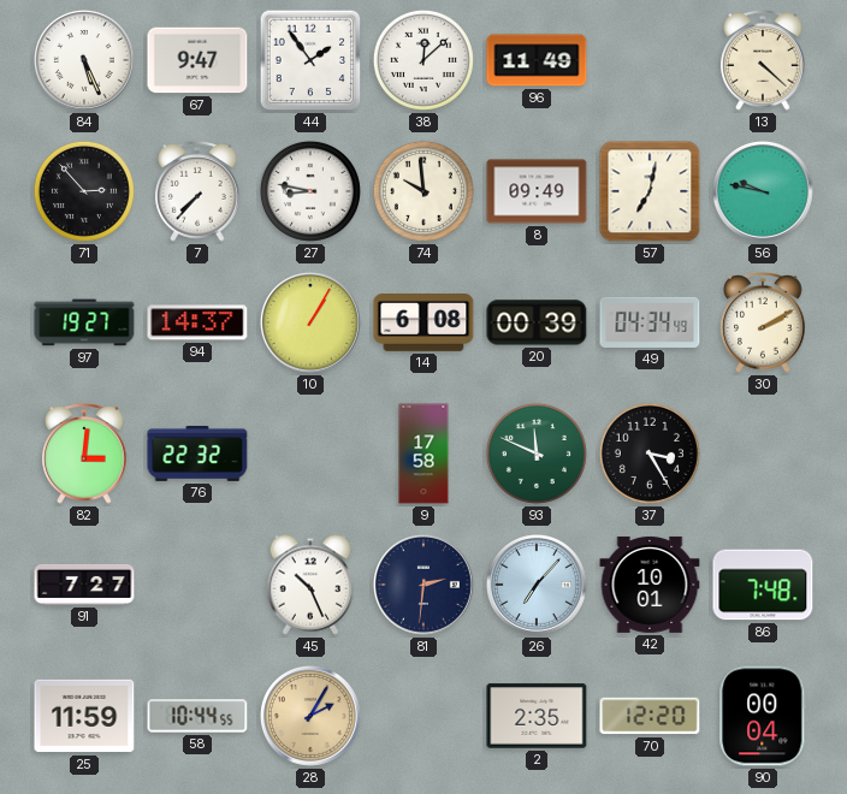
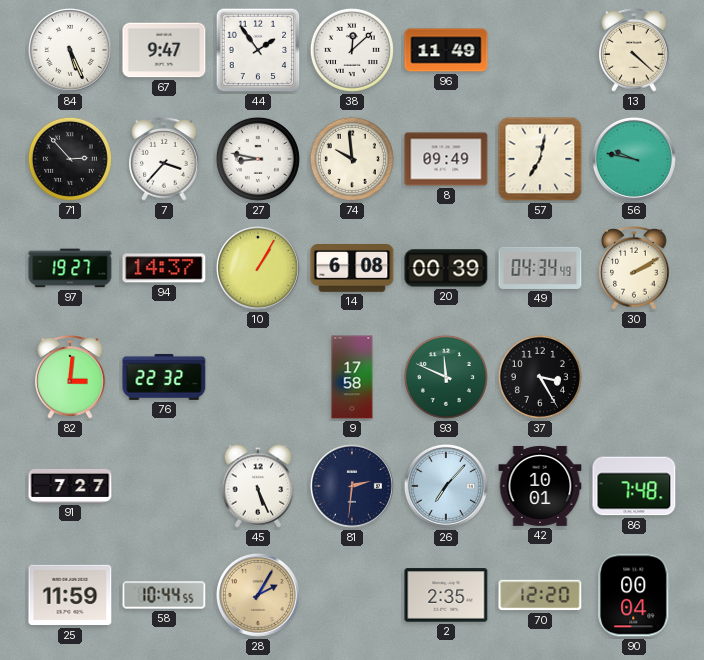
7: 7:37 -> 3:37 (164, 159)
45: 10:26 -> 5:26 (258, 486)
